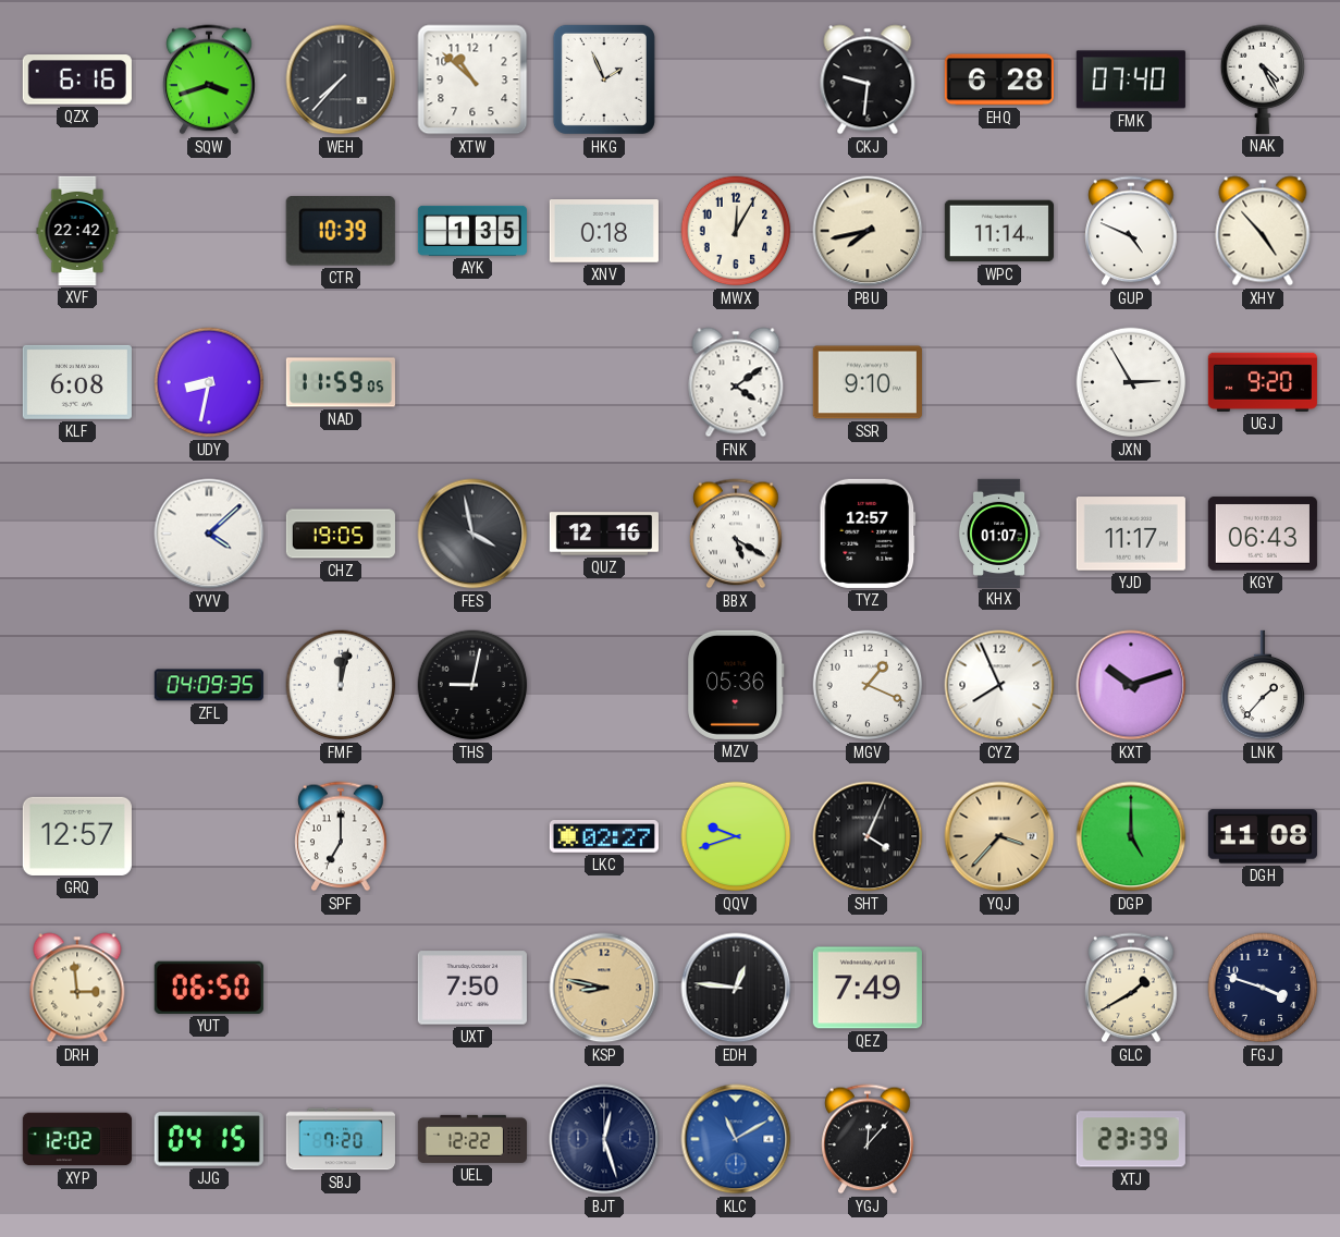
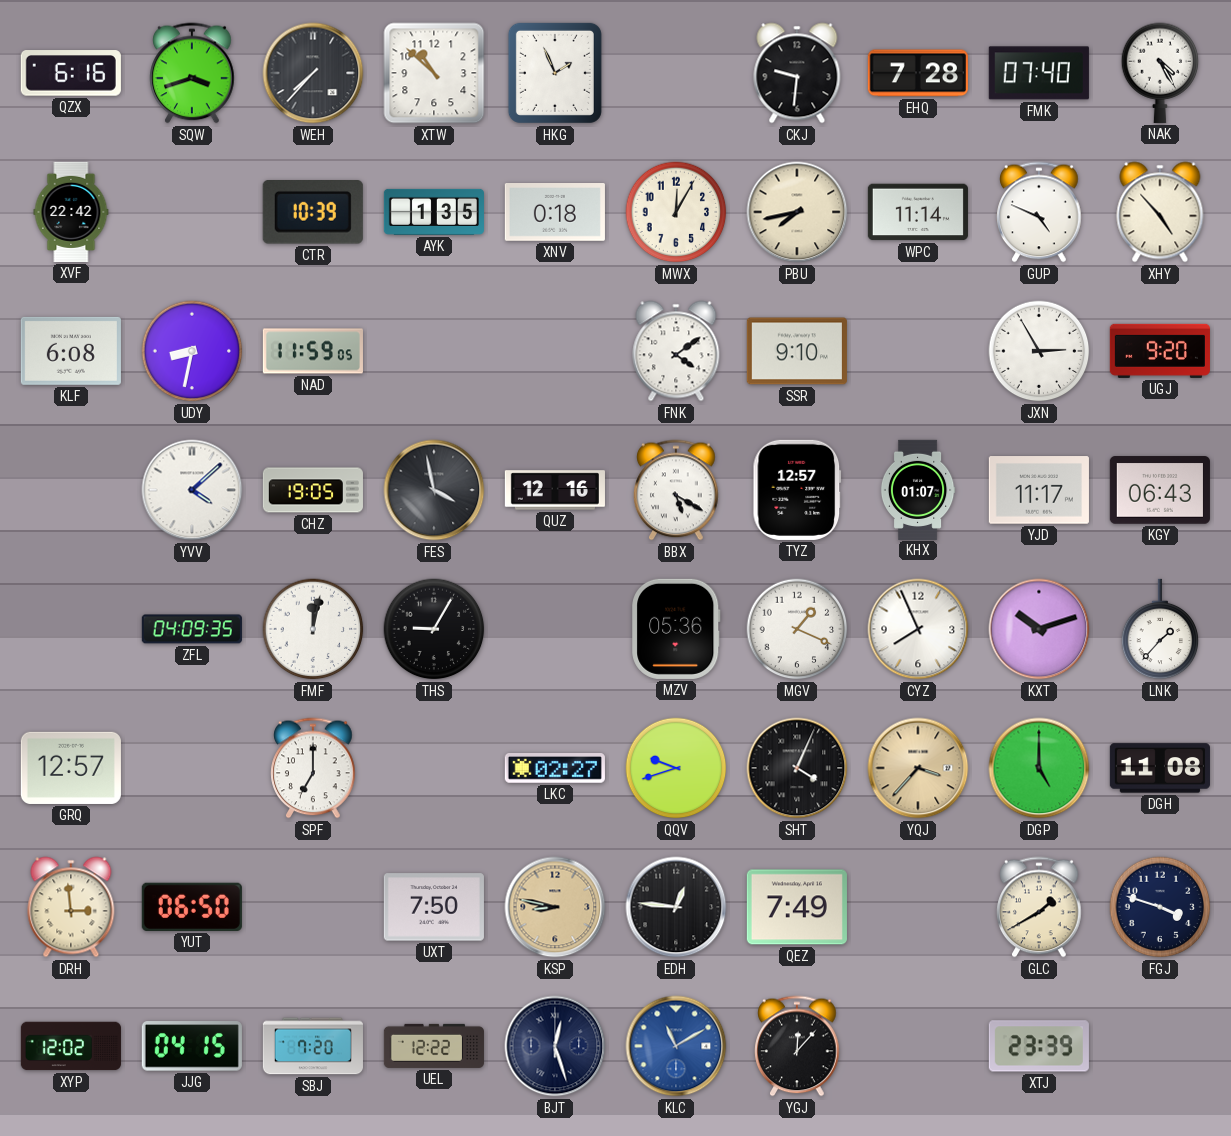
EHQ: 6:28 -> 7:28 (918, 73)
THS: 9:02 -> 9:05 (434, 629)
